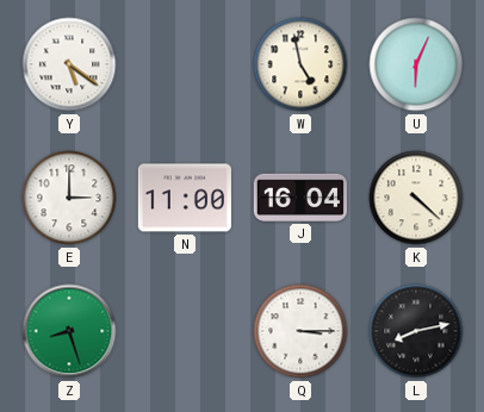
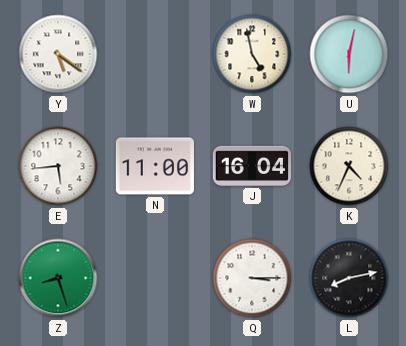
U: 6:04 -> 6:02 (349, 54)
E: 3:00 -> 5:44 (58, 166)
K: 4:22 -> 4:34 (349, 166)
